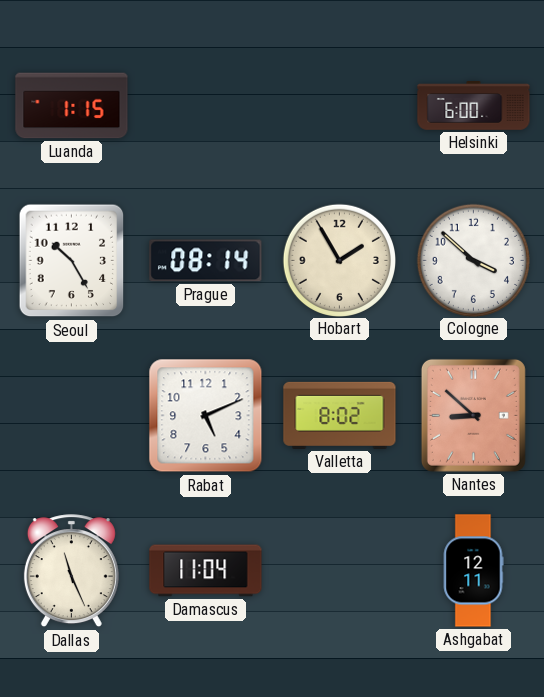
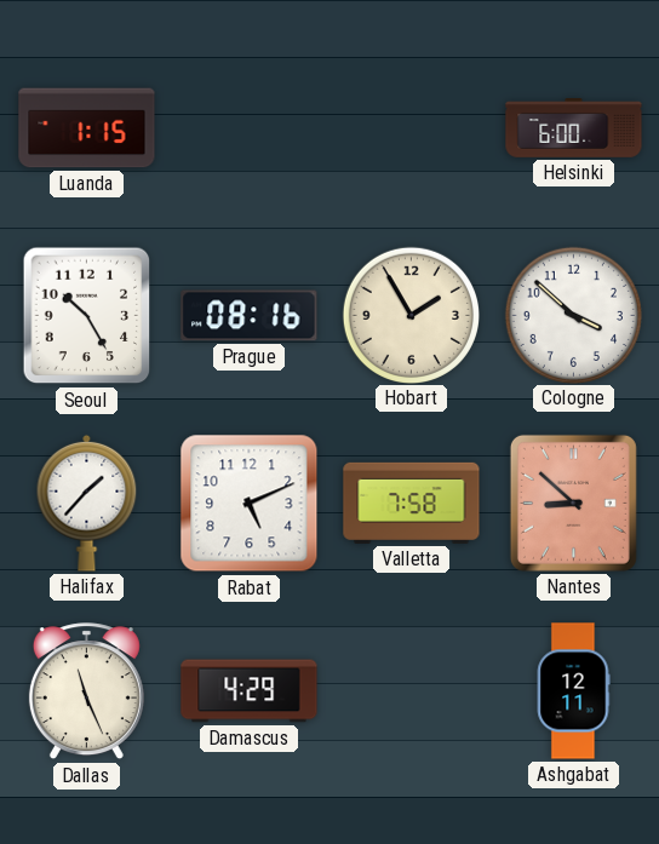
Prague: 08:14 -> 08:16 (250, 316)
Halifax: none -> 1:37 (87, 503)
Valletta: 8:02 -> 7:58 (412, 503)
Damascus: 11:04 -> 4:29 (250, 691)
